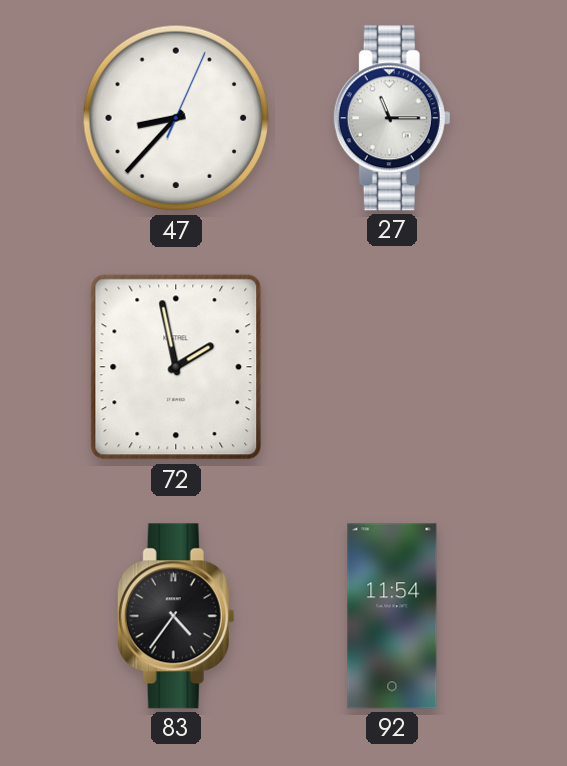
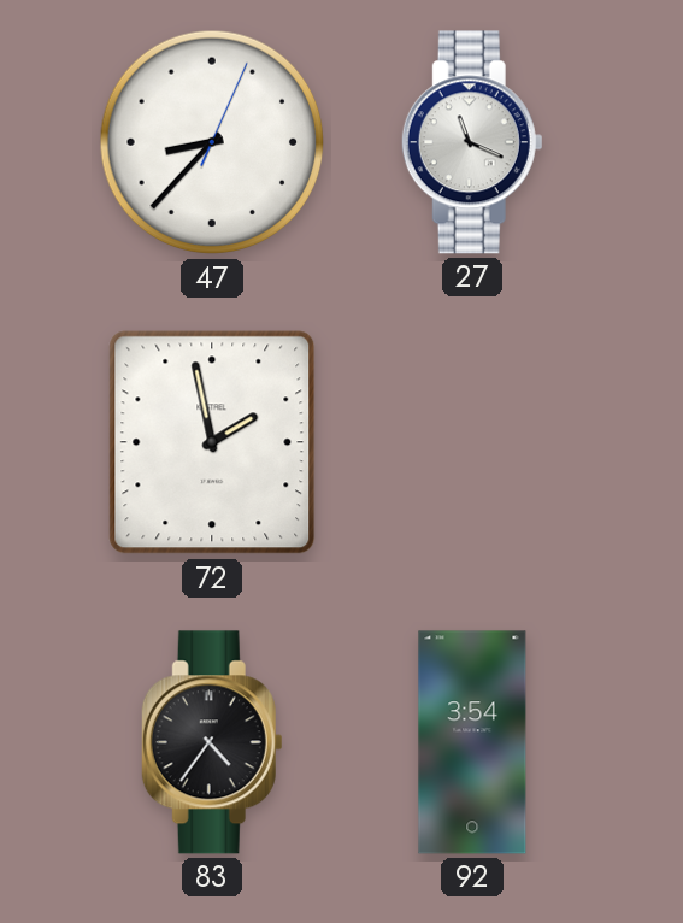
27: 11:15 -> 11:19 (472, 142)
92: 11:54 -> 3:54 (472, 742)
